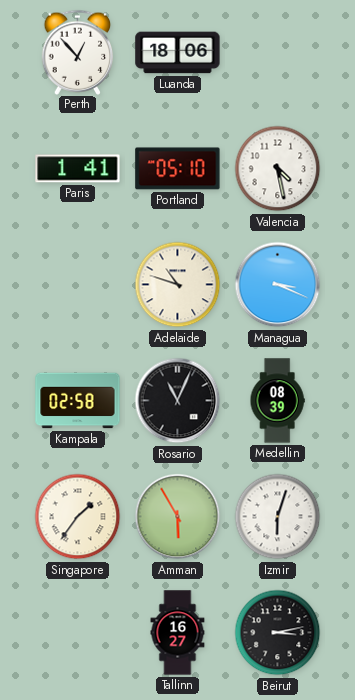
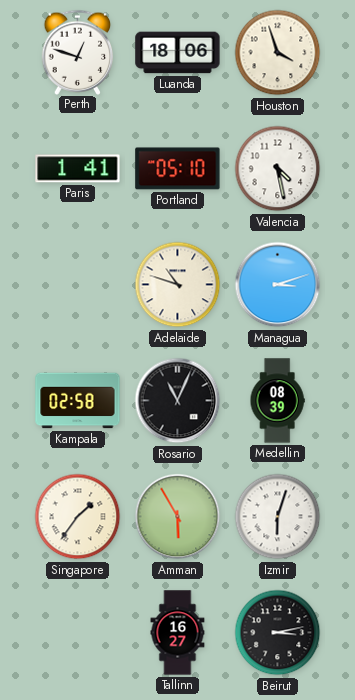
Perth: 12:53 -> 12:48 (78, 52)
Houston: none -> 3:57 (278, 53)
Managua: 3:19 -> 3:12 (278, 285)
